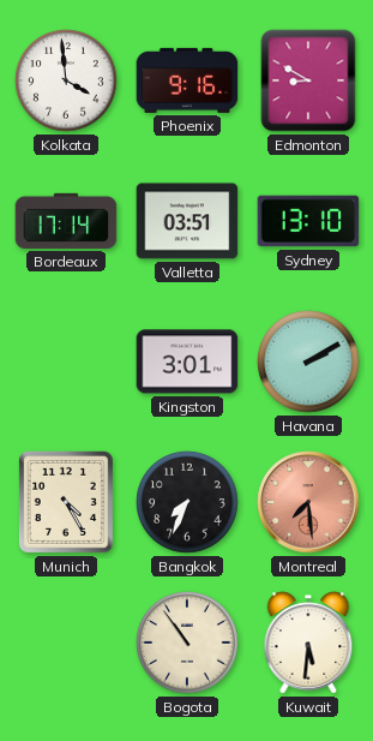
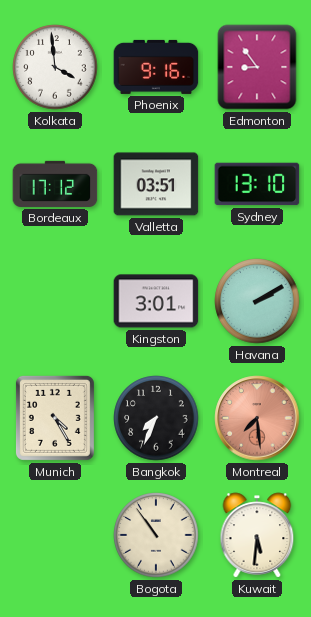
Edmonton: 8:50 -> 8:54 (257, 67)
Bordeaux: 17:14 -> 17:12 (55, 184)
